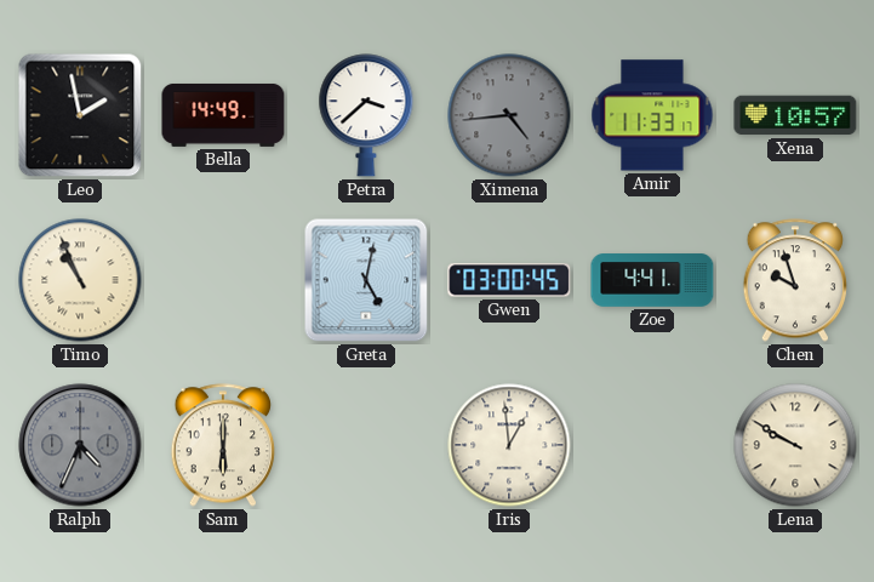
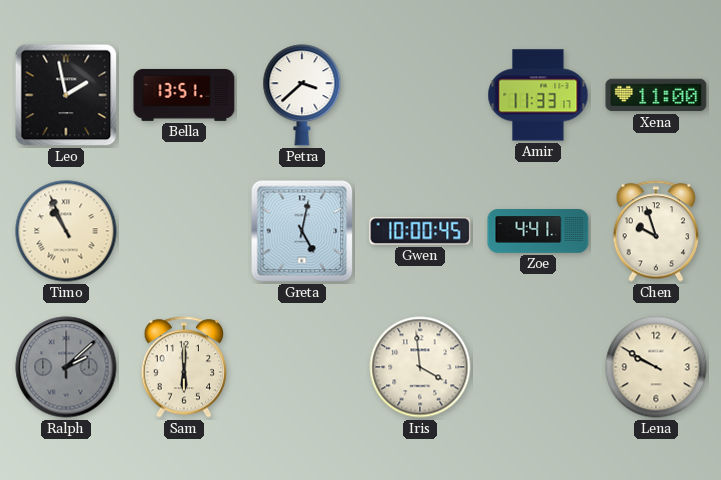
Bella: 14:49 -> 13:51 (184, 95)
Ximena: 4:44 -> none (509, 115)
Xena: 10:57 -> 11:00 (656, 95)
Gwen: 03:00 -> 10:00 (420, 231)
Ralph: 4:34 -> 2:08 (66, 367)
Iris: 12:59 -> 3:59 (420, 367)
